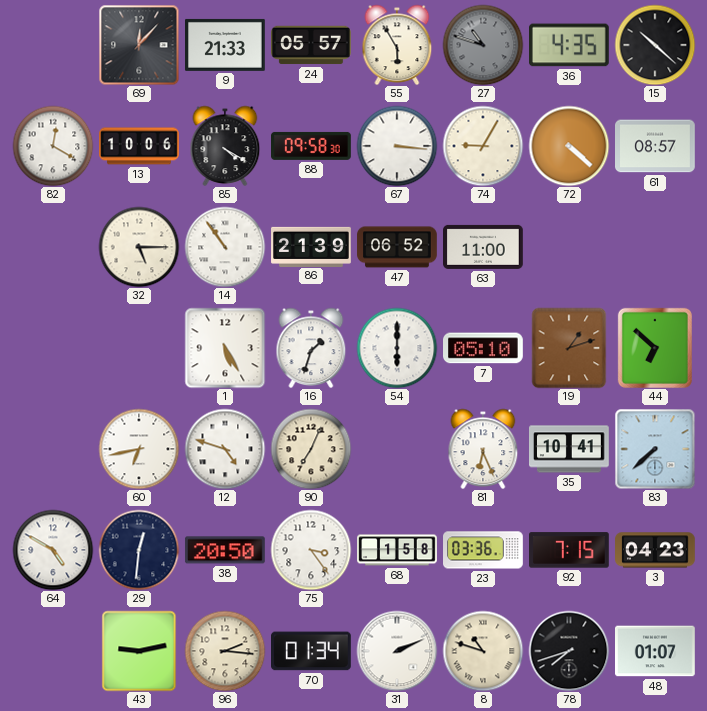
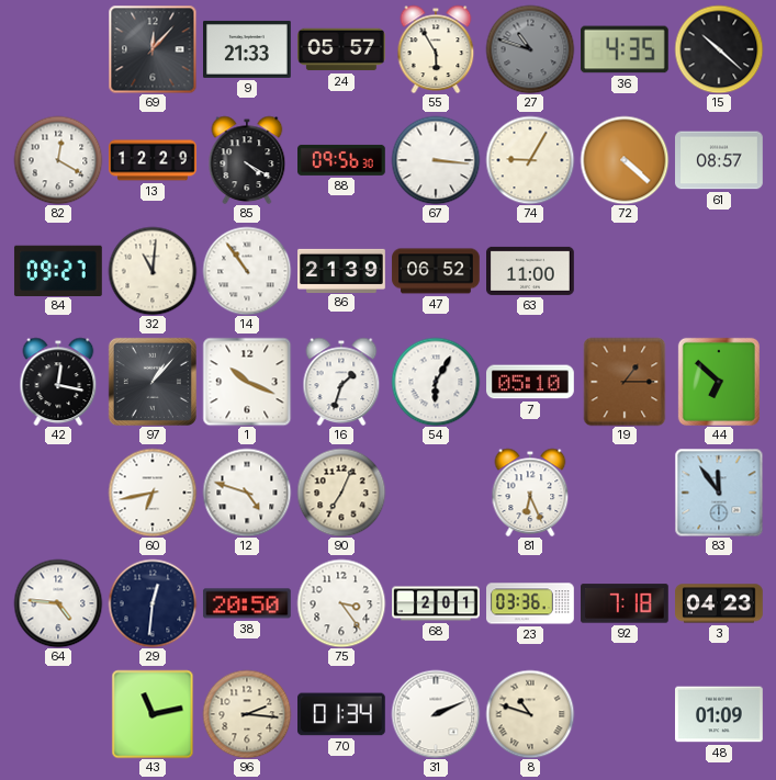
13: 10:06 -> 12:29 (153, 160)
88: 09:58 -> 09:56 (342, 160)
84: none -> 09:27 (58, 270)
32: 5:15 -> 11:01 (153, 271)
42: none -> 12:17 (58, 382)
97: none -> 1:07 (153, 382)
1: 5:25 -> 10:19 (247, 382)
54: 6:00 -> 6:05 (436, 382)
19: 1:12 -> 1:15 (625, 382)
35: 10:41 -> none (570, 449)
83: 7:38 -> 11:54 (719, 493)
64: 4:50 -> 4:46 (58, 603)
68: 1:58 -> 2:01 (436, 603)
92: 7:15 -> 7:18 (626, 603)
43: 9:13 -> 11:13 (153, 714)
78: 7:42 -> none (569, 651)
48: 01:07 -> 01:09 (720, 714)
